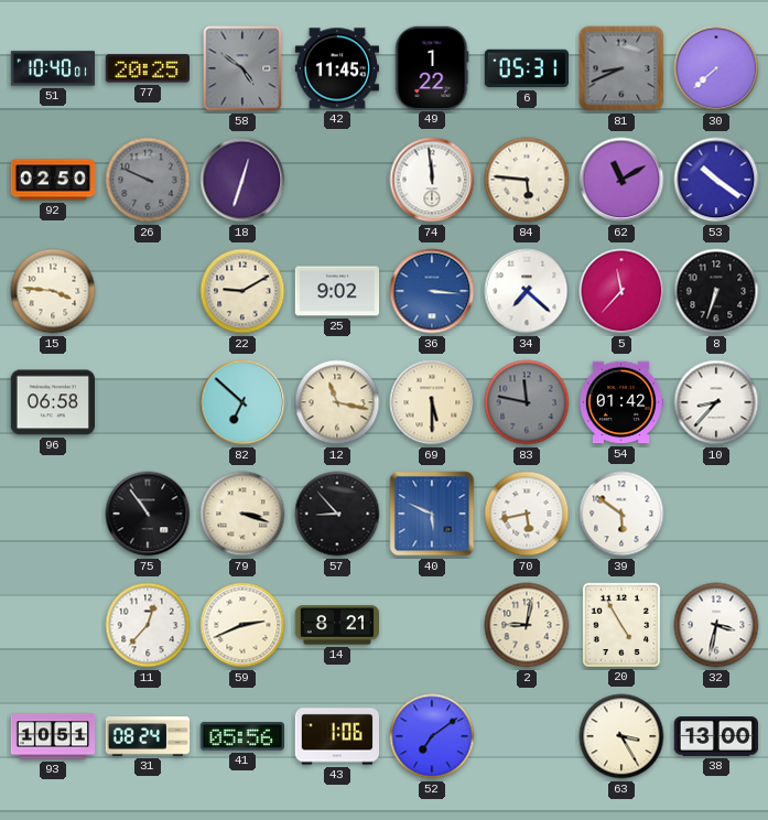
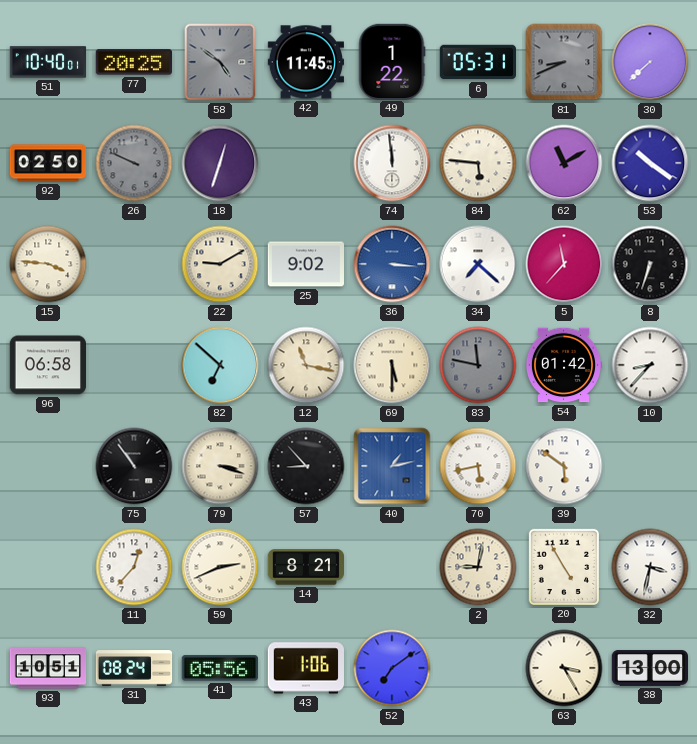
40: 5:49 -> 1:13 (392, 466)
